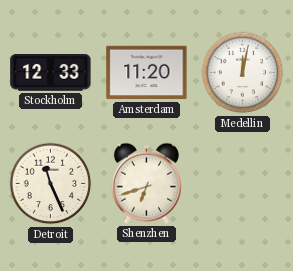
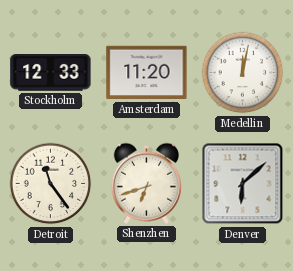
Detroit: 11:26 -> 11:24 (51, 184)
Denver: none -> 6:08 (243, 184)
